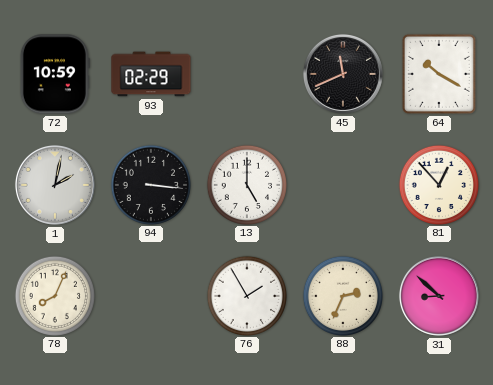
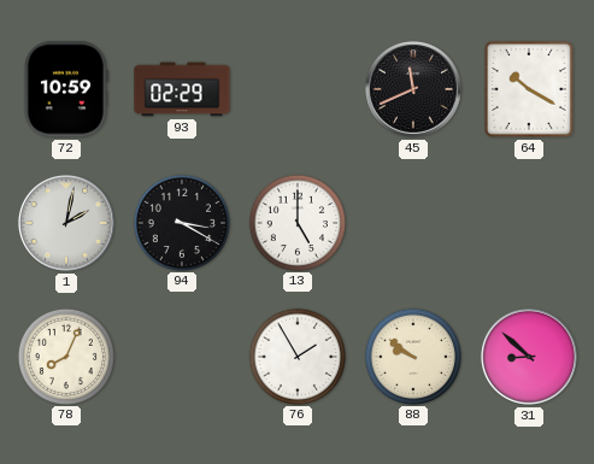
94: 3:16 -> 3:20 (181, 222)
81: 12:53 -> none (438, 184)
88: 2:34 -> 9:51 (412, 356)
